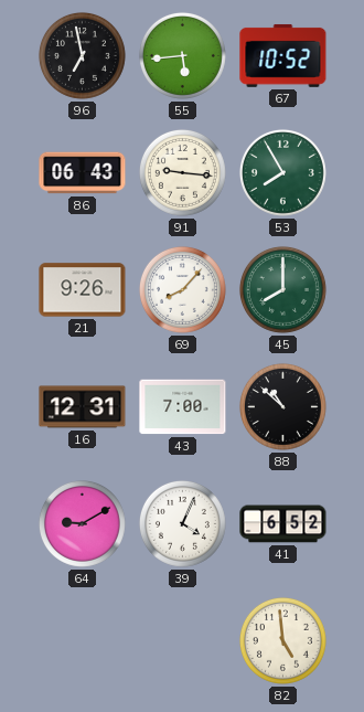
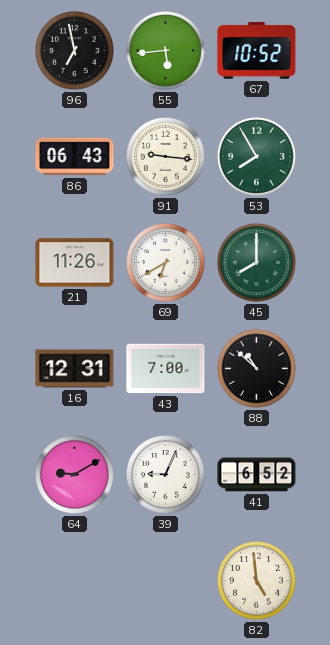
21: 9:26 -> 11:26 (75, 263)
69: 8:07 -> 6:40 (165, 262)
39: 4:04 -> 9:04 (165, 474)
